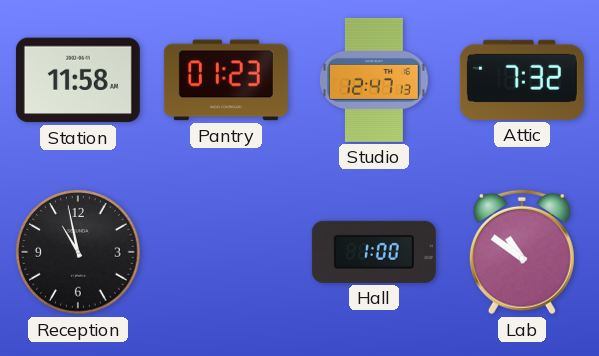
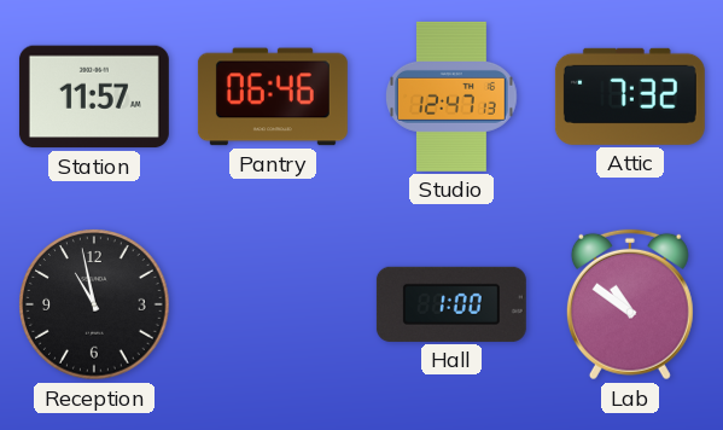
Station: 11:58 -> 11:57 (94, 97)
Pantry: 01:23 -> 06:46 (273, 97)
